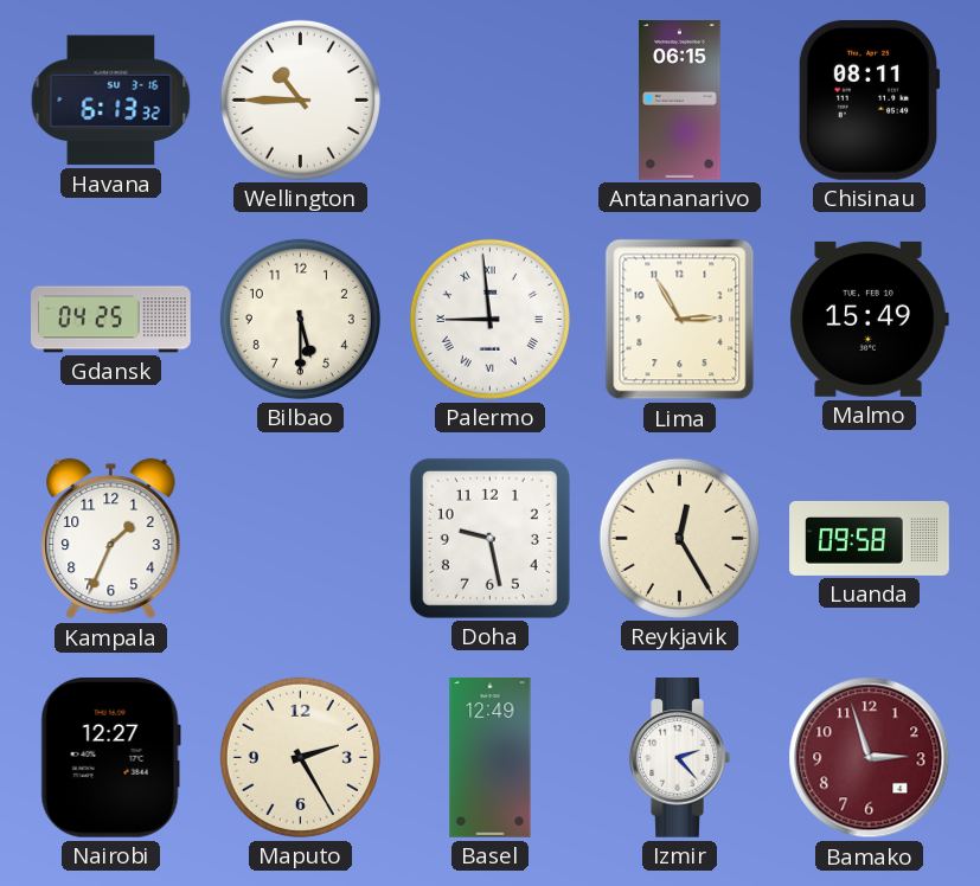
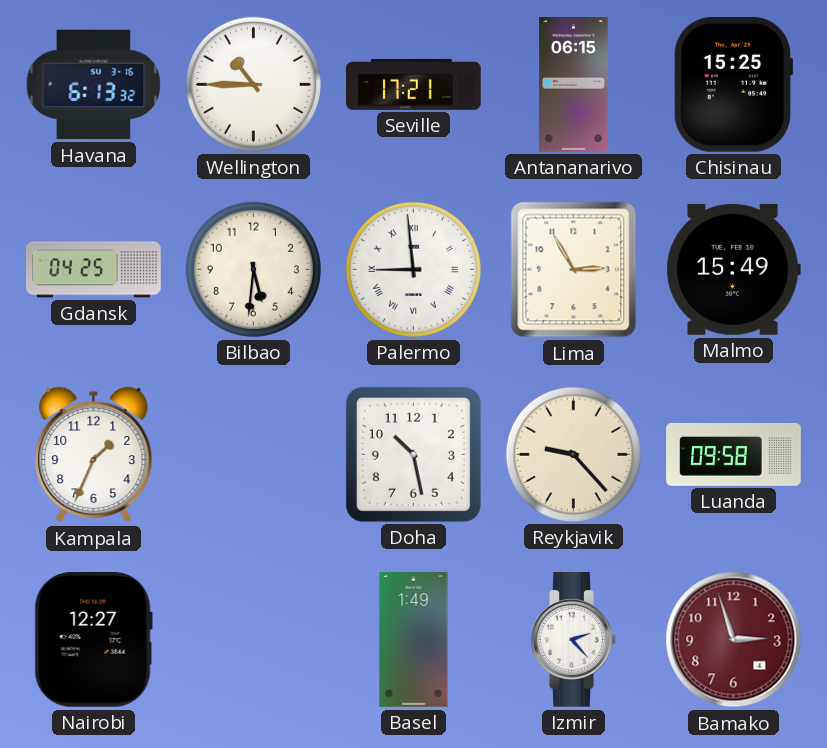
Seville: none -> 17:21 (414, 84)
Chisinau: 08:11 -> 15:25 (733, 84)
Bilbao: 5:30 -> 5:31 (253, 269)
Doha: 9:28 -> 10:28 (413, 454)
Reykjavik: 12:25 -> 9:23 (573, 454)
Maputo: 2:25 -> none (300, 757)
Basel: 12:49 -> 1:49 (414, 640)
